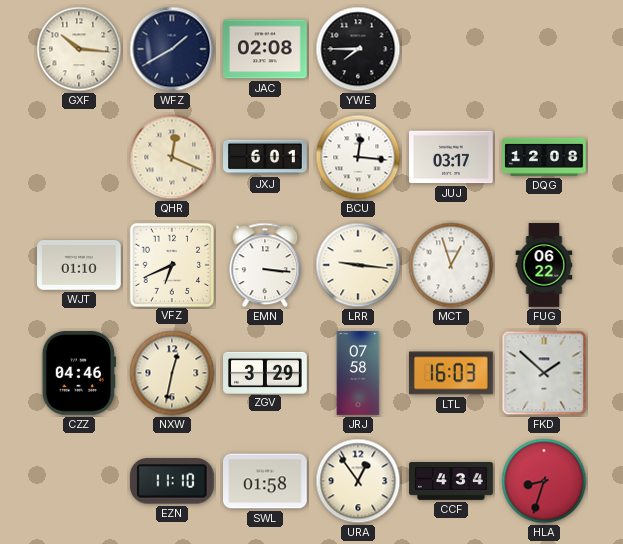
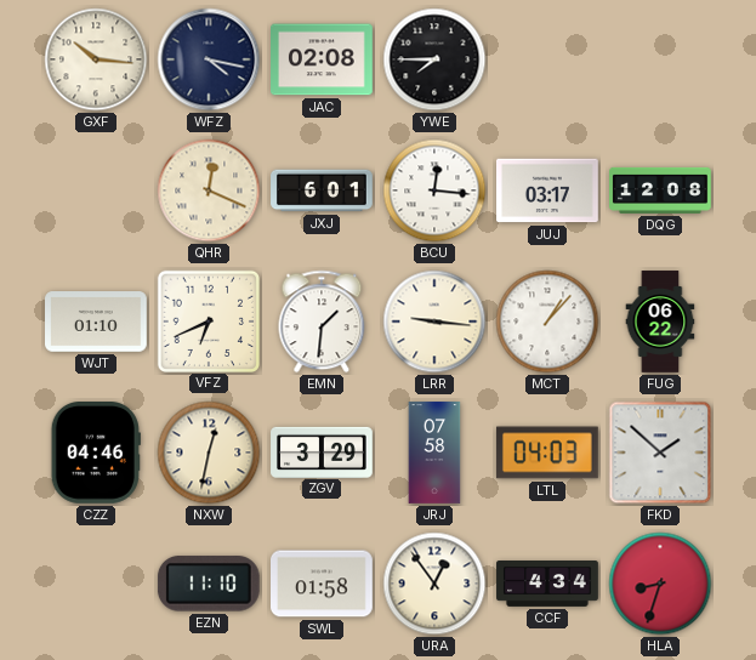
WFZ: 1:40 -> 4:17 (209, 59)
EMN: 3:16 -> 1:31 (322, 322)
MCT: 12:57 -> 1:07 (547, 322)
LTL: 16:03 -> 04:03 (547, 453)
